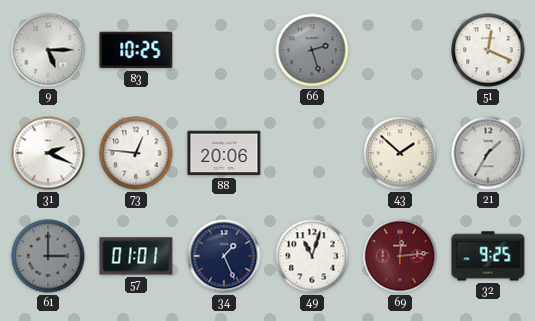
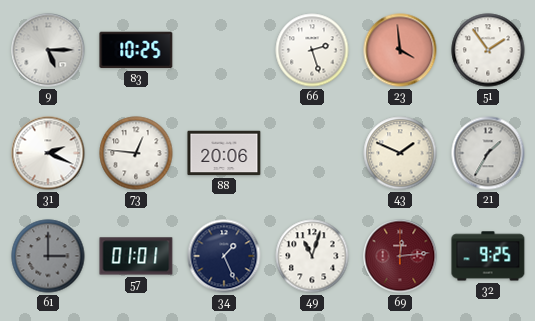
66 dial: grey -> white (312, 50)
23: none -> 3:59 (400, 50)
51: 12:19 -> 1:54 (488, 50)
43: 1:52 -> 1:49 (400, 153)
